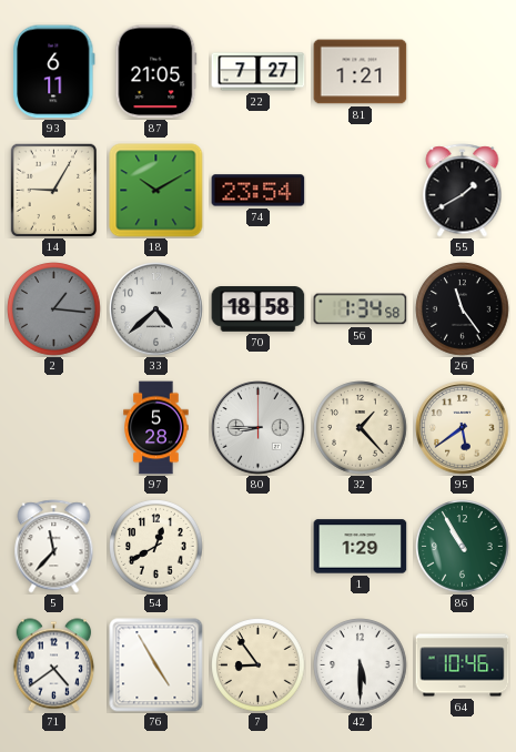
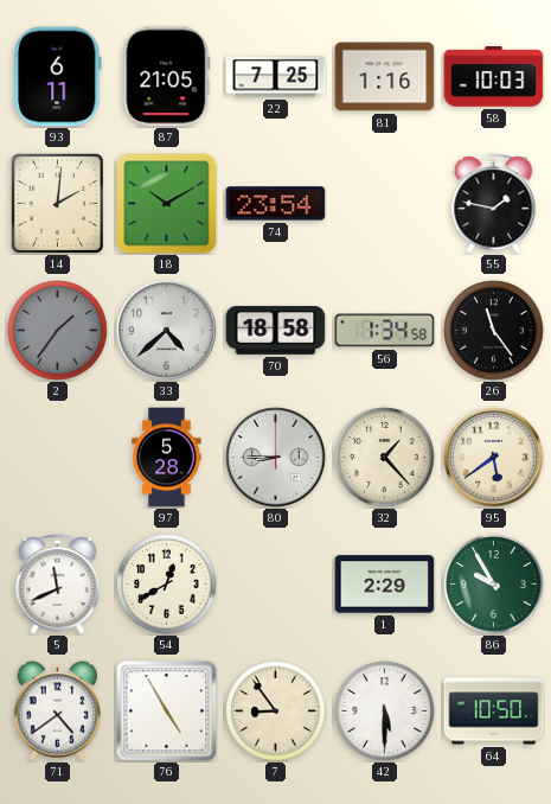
22: 7:27 -> 7:25 (276, 77)
81: 1:21 -> 1:16 (385, 77)
58: none -> 10:03 (494, 77)
14: 9:05 -> 2:01 (58, 203)
55: 1:40 -> 1:47 (494, 204)
2: 1:16 -> 1:36 (58, 331)
5: 11:37 -> 11:41 (58, 585)
1: 1:29 -> 2:29 (385, 585)
86: 10:55 -> 9:55 (494, 585)
64: 10:46 -> 10:50 (494, 712)
